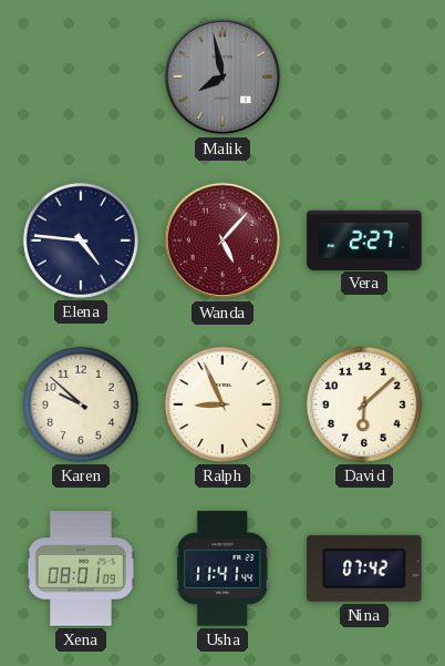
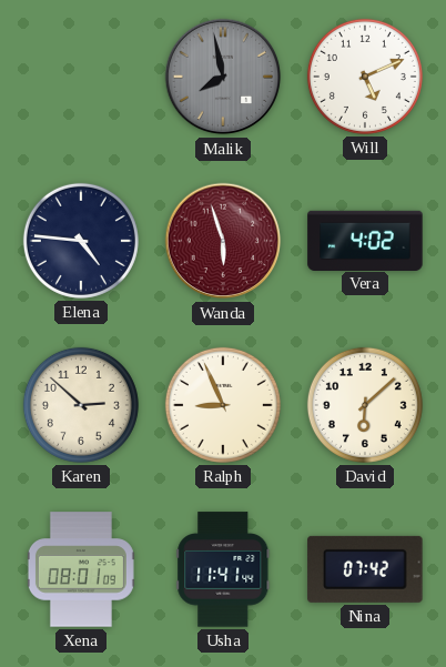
Will: none -> 5:11 (365, 77)
Wanda: 5:07 -> 5:57 (223, 241)
Vera: 2:27 -> 4:02 (365, 240)
Karen: 9:52 -> 2:52 (81, 405)
